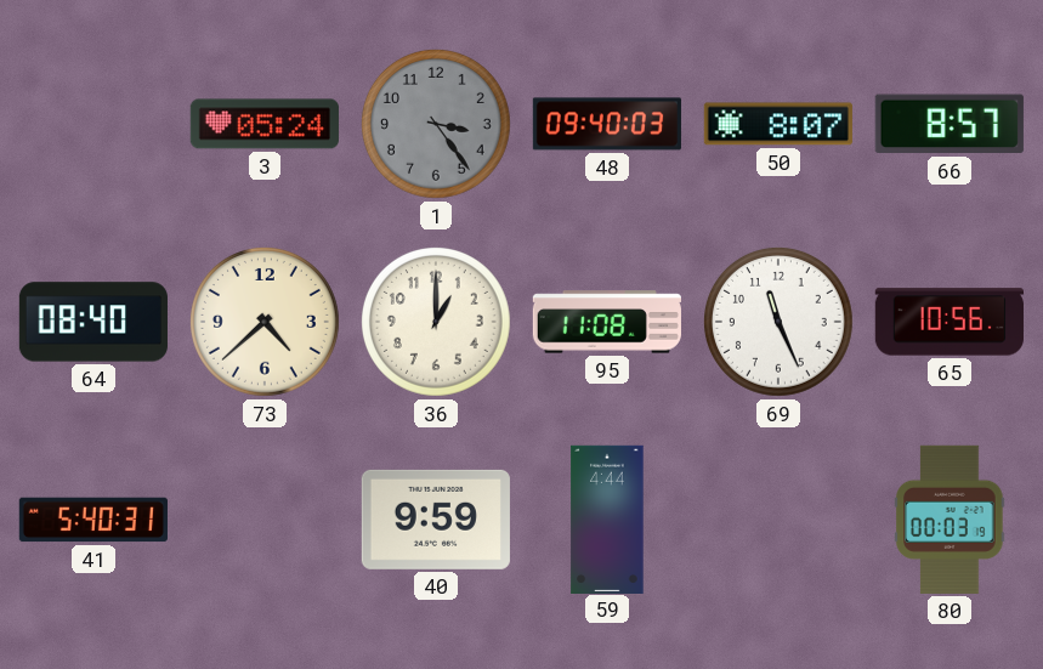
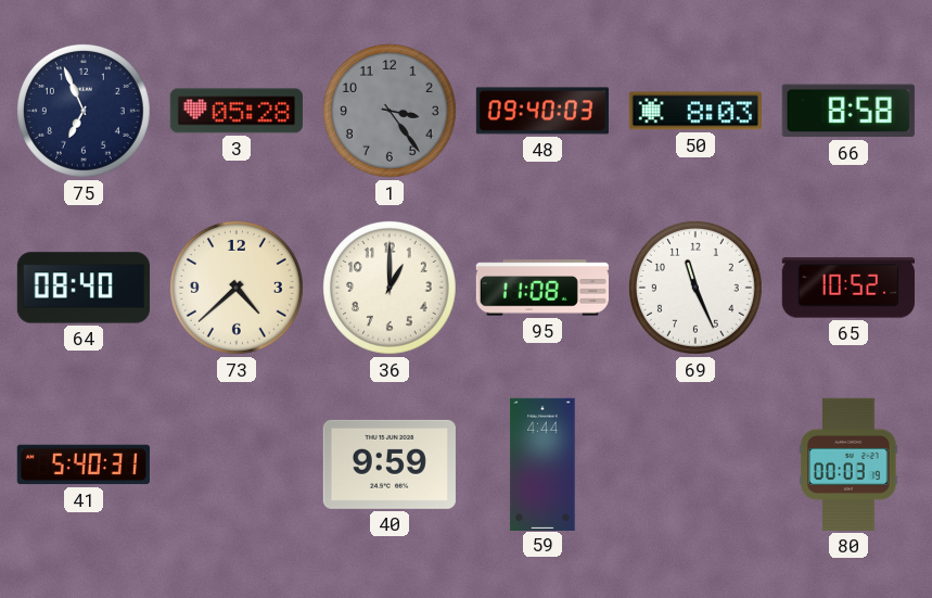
75: none -> 6:56 (84, 111)
3: 05:24 -> 05:28 (237, 111)
50: 8:07 -> 8:03 (695, 111)
66: 8:57 -> 8:58 (848, 111)
65: 10:56 -> 10:52 (848, 288)
